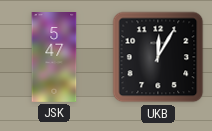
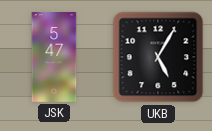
UKB: 12:05 -> 5:05 (158, 57)
